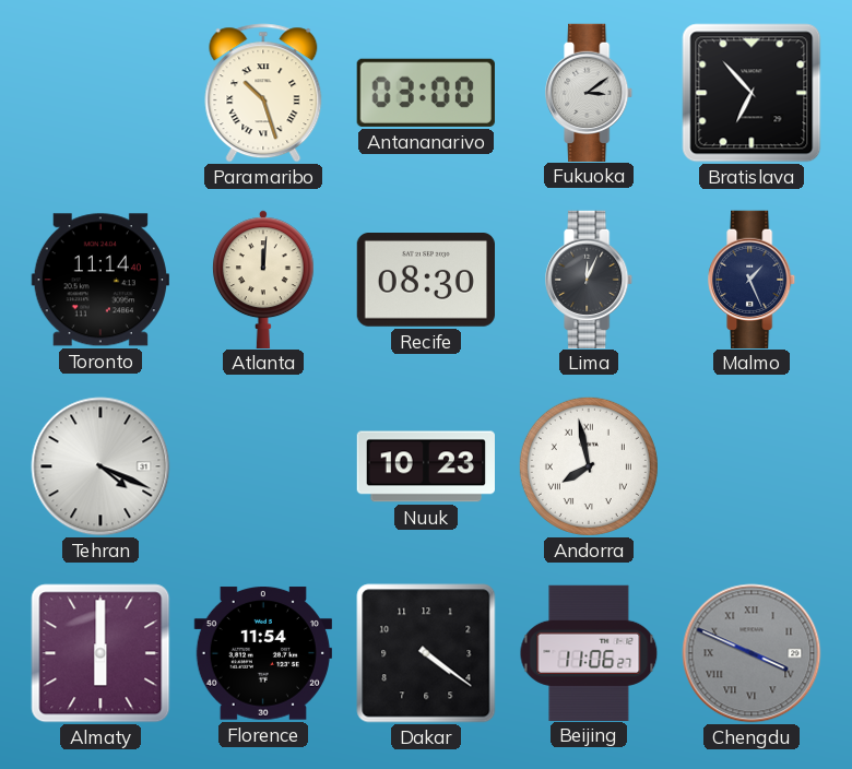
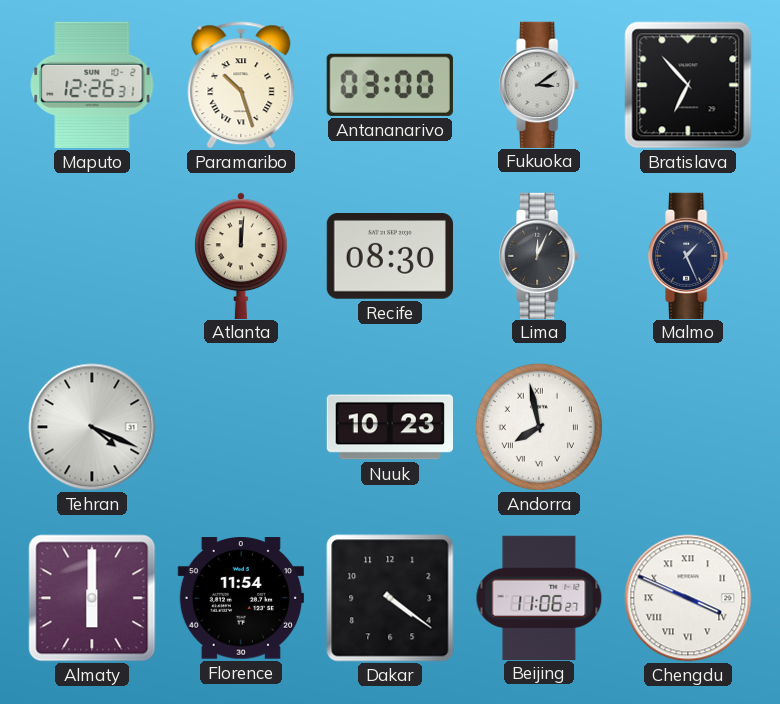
Maputo: none -> 12:26 (92, 85)
Toronto: 11:14 -> none (100, 280)
Chengdu dial: grey -> white (688, 598)
